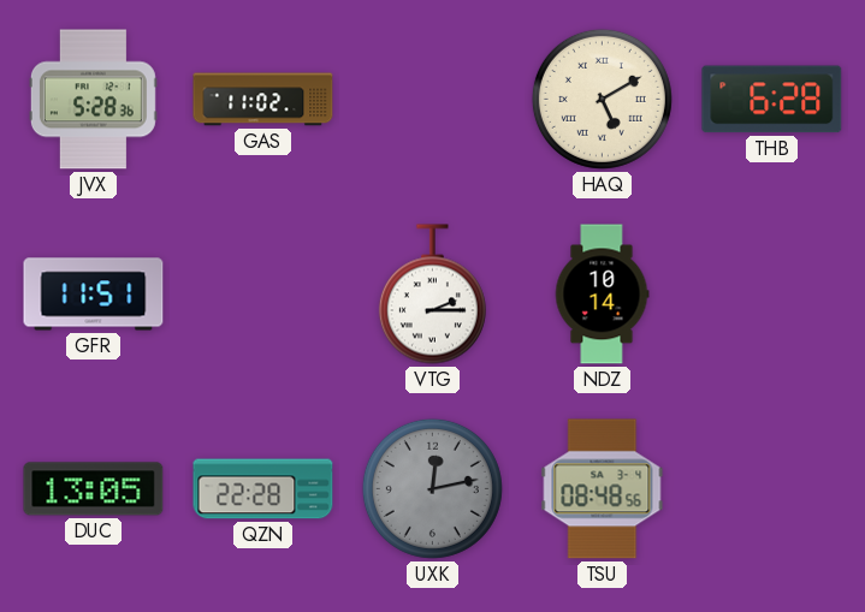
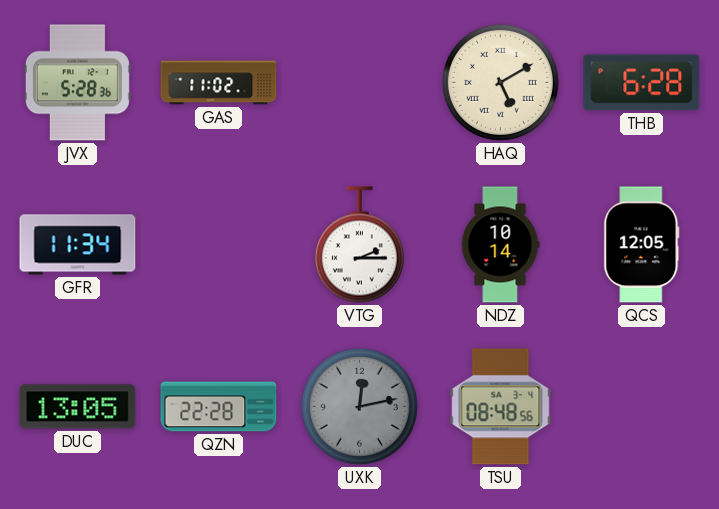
GFR: 11:51 -> 11:34 (78, 245)
QCS: none -> 12:05 (642, 245)
